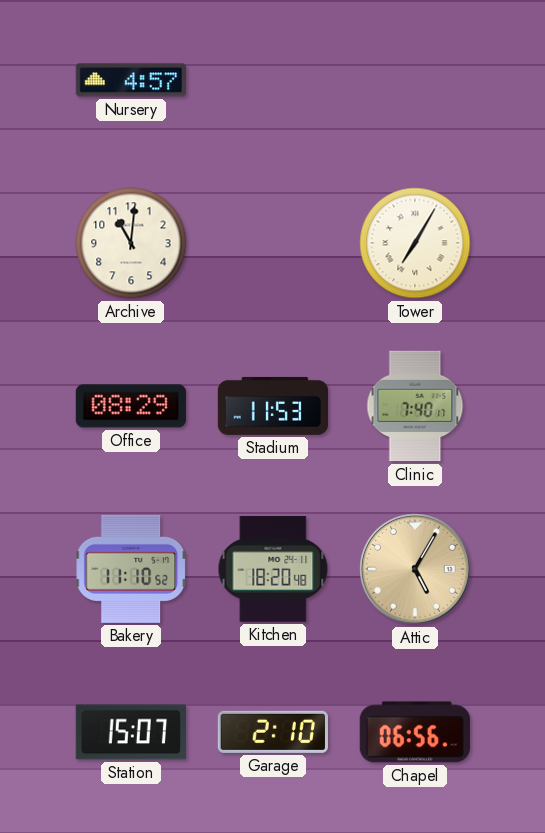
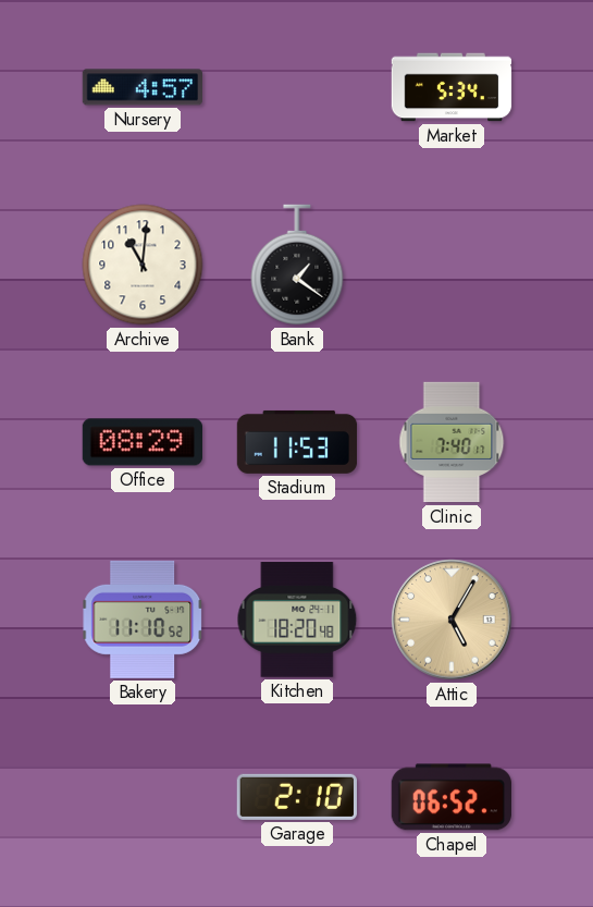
Market: none -> 5:34 (452, 87)
Bank: none -> 1:21 (297, 265)
Tower: 7:05 -> none (415, 243)
Station: 15:07 -> none (131, 732)
Chapel: 06:56 -> 06:52 (452, 797)
